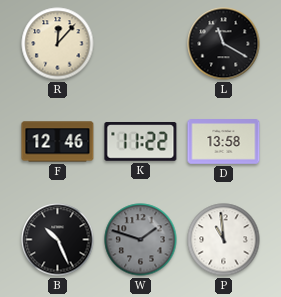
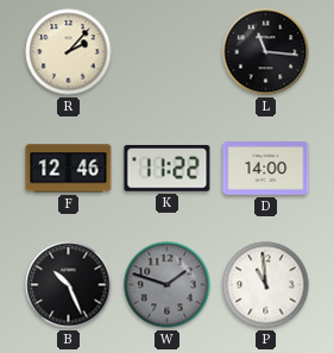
R: 12:07 -> 2:07 (69, 52)
L: 11:20 -> 11:16 (266, 52)
D: 13:58 -> 14:00 (266, 169)
